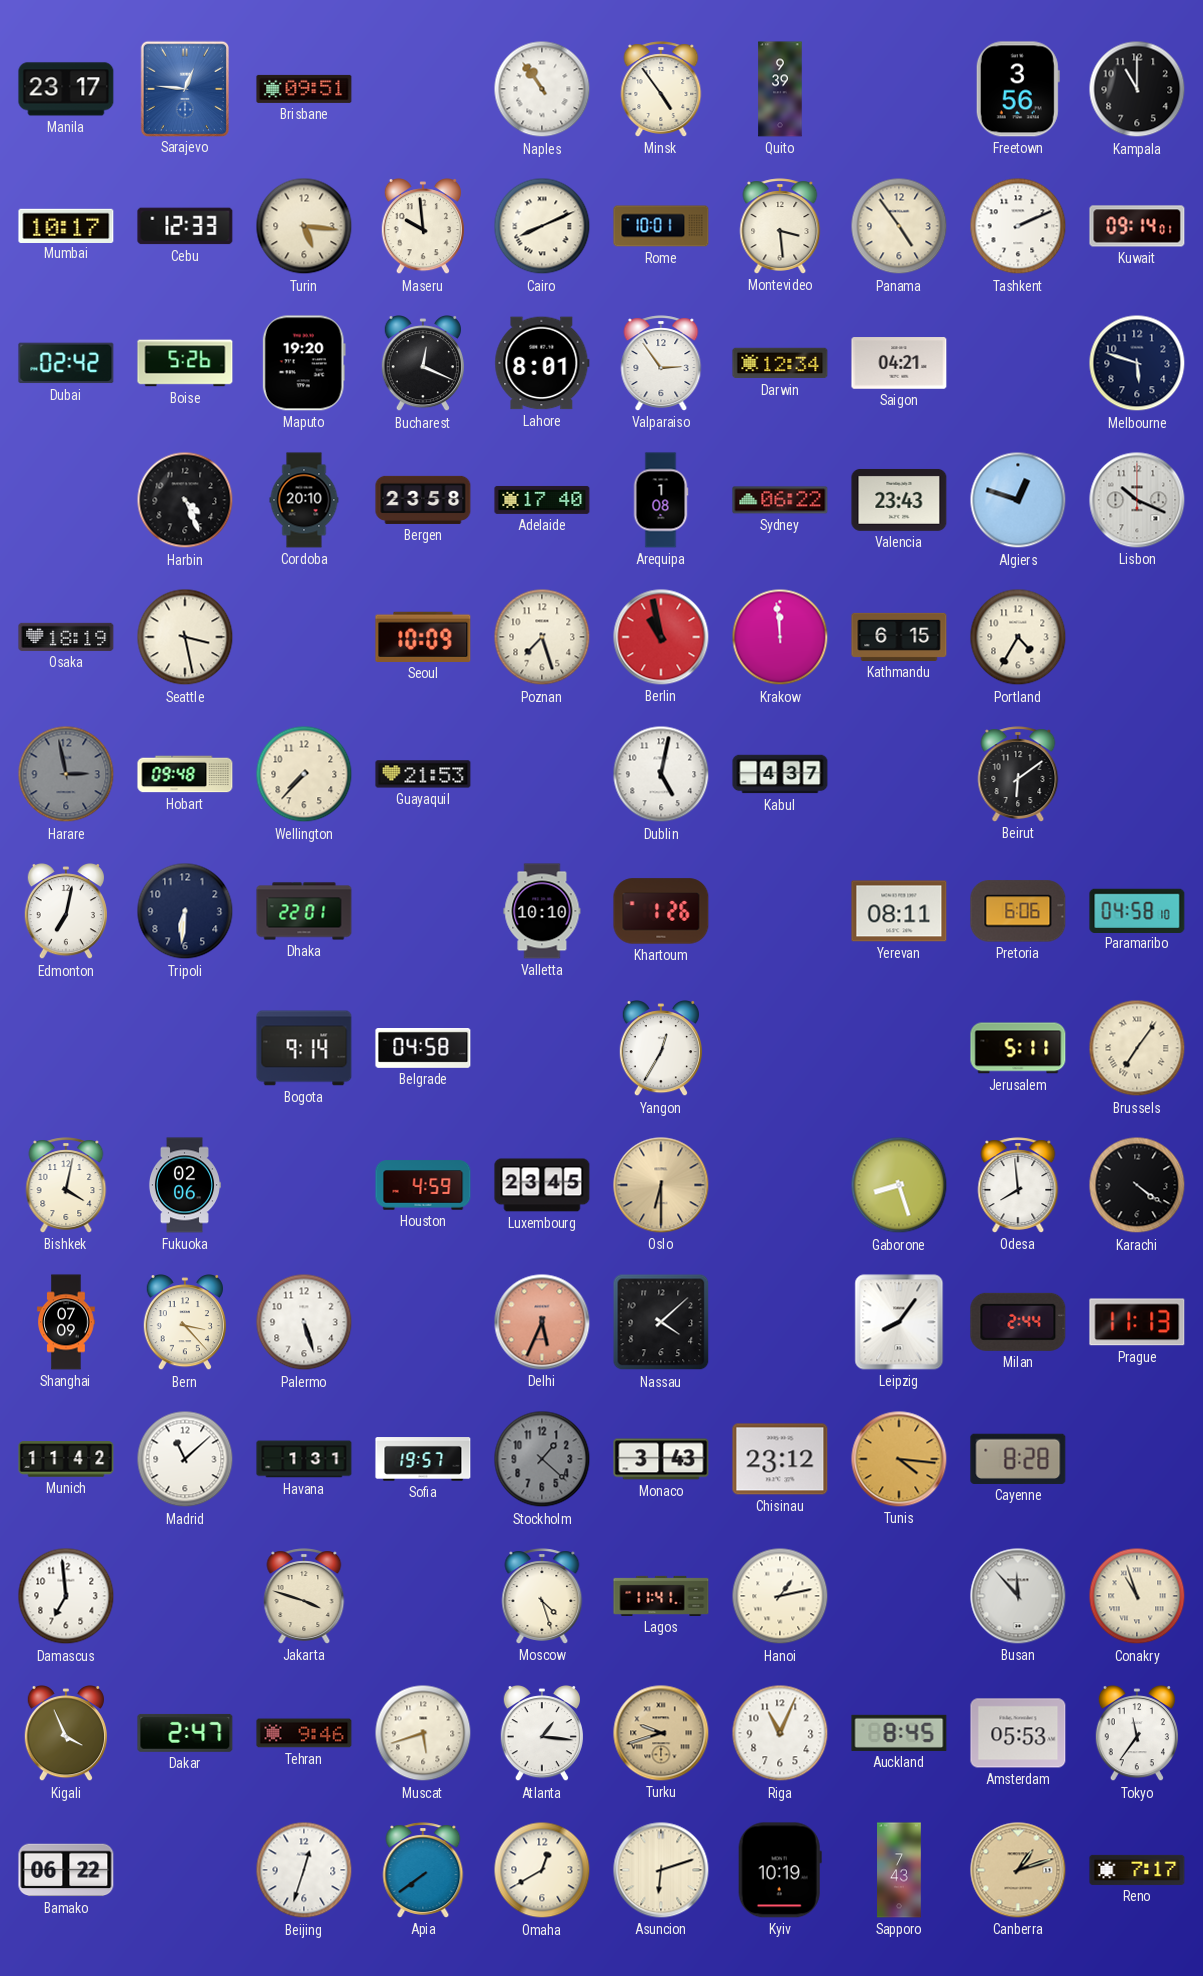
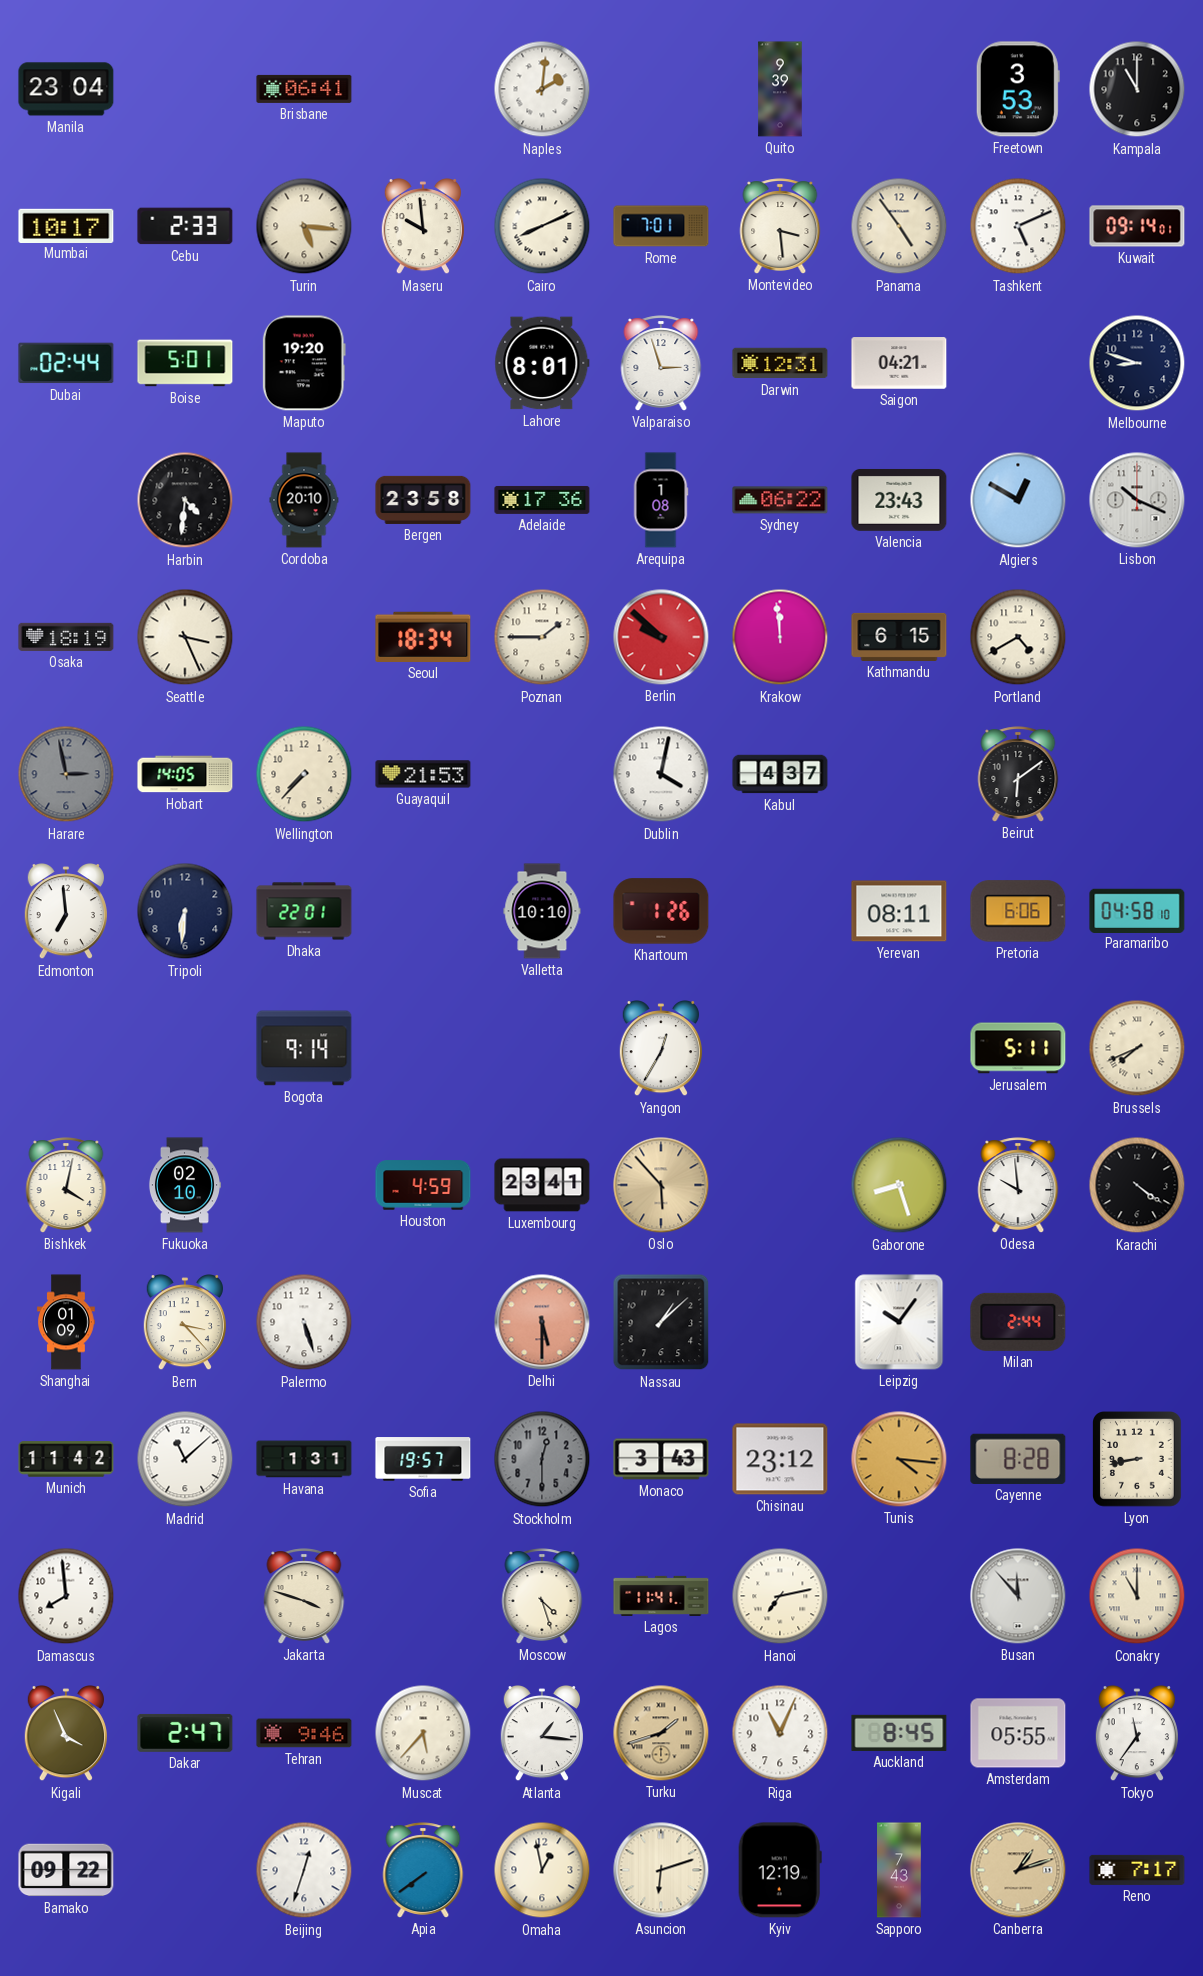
Manila: 23:17 -> 23:04 (66, 89)
Sarajevo: 12:46 -> none (184, 88)
Brisbane: 09:51 -> 06:41 (304, 89)
Naples: 10:54 -> 2:01 (542, 89)
Minsk: 4:54 -> none (661, 89)
Freetown: 3:56 -> 3:53 (1018, 89)
Cebu: 12:33 -> 2:33 (185, 226)
Rome: 10:01 -> 7:01 (661, 226)
Tashkent: 2:11 -> 5:11 (1018, 226)
Dubai: 02:42 -> 02:44 (66, 363)
Boise: 5:26 -> 5:01 (185, 363)
Bucharest: 12:19 -> none (423, 364)
Valparaiso: 2:54 -> 2:57 (661, 363)
Darwin: 12:34 -> 12:31 (780, 363)
Melbourne: 5:48 -> 8:48 (1137, 363)
Harbin: 4:26 -> 4:31 (185, 500)
Adelaide: 17:40 -> 17:36 (542, 500)
Algiers: 12:48 -> 12:50 (1018, 500)
Seattle: 3:28 -> 3:26 (185, 637)
Seoul: 10:09 -> 18:34 (423, 637)
Poznan: 7:27 -> 1:45 (542, 637)
Berlin: 10:58 -> 9:52 (661, 637)
Portland: 4:35 -> 4:40 (1018, 637)
Hobart: 09:48 -> 14:05 (185, 774)
Dublin: 5:02 -> 4:02 (661, 774)
Edmonton: 7:02 -> 6:59 (66, 912)
Belgrade: 04:58 -> none (423, 1049)
Brussels: 7:06 -> 7:41 (1137, 1048)
Fukuoka: 02:06 -> 02:10 (184, 1185)
Luxembourg: 23:45 -> 23:41 (542, 1185)
Oslo: 6:30 -> 5:53 (661, 1185)
Odesa: 7:59 -> 9:59 (1018, 1185)
Shanghai: 07:09 -> 01:09 (66, 1322)
Delhi: 5:34 -> 5:30 (542, 1322)
Nassau: 4:08 -> 1:08 (661, 1322)
Leipzig: 8:06 -> 10:06 (899, 1322)
Prague: 11:13 -> none (1137, 1322)
Stockholm: 1:22 -> 12:30 (542, 1459)
Lyon: none -> 8:43 (1138, 1460)
Damascus: 6:59 -> 7:59 (66, 1596)
Hanoi: 1:13 -> 7:13 (780, 1596)
Conakry: 10:57 -> 11:00 (1137, 1596)
Muscat: 5:42 -> 5:37 (423, 1733)
Turku: 9:42 -> 1:42 (661, 1733)
Amsterdam: 05:53 -> 05:55 (1018, 1733)
Bamako: 06:22 -> 09:22 (66, 1870)
Omaha: 12:40 -> 12:58 (542, 1870)
Kyiv: 10:19 -> 12:19 (780, 1870)
